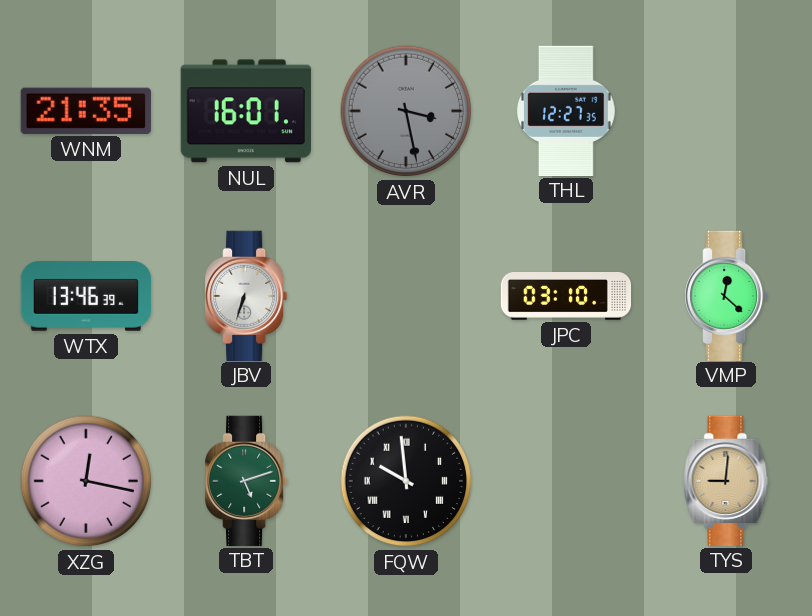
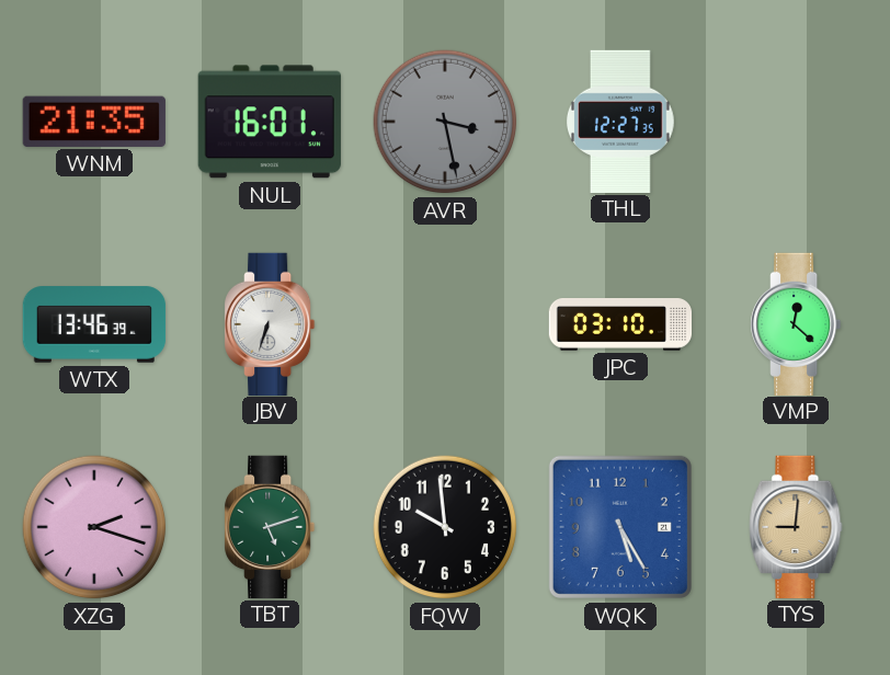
XZG: 12:17 -> 2:18 (94, 527)
FQW numerals: Roman -> Arabic (445, 527)
WQK: none -> 5:25 (620, 527)
